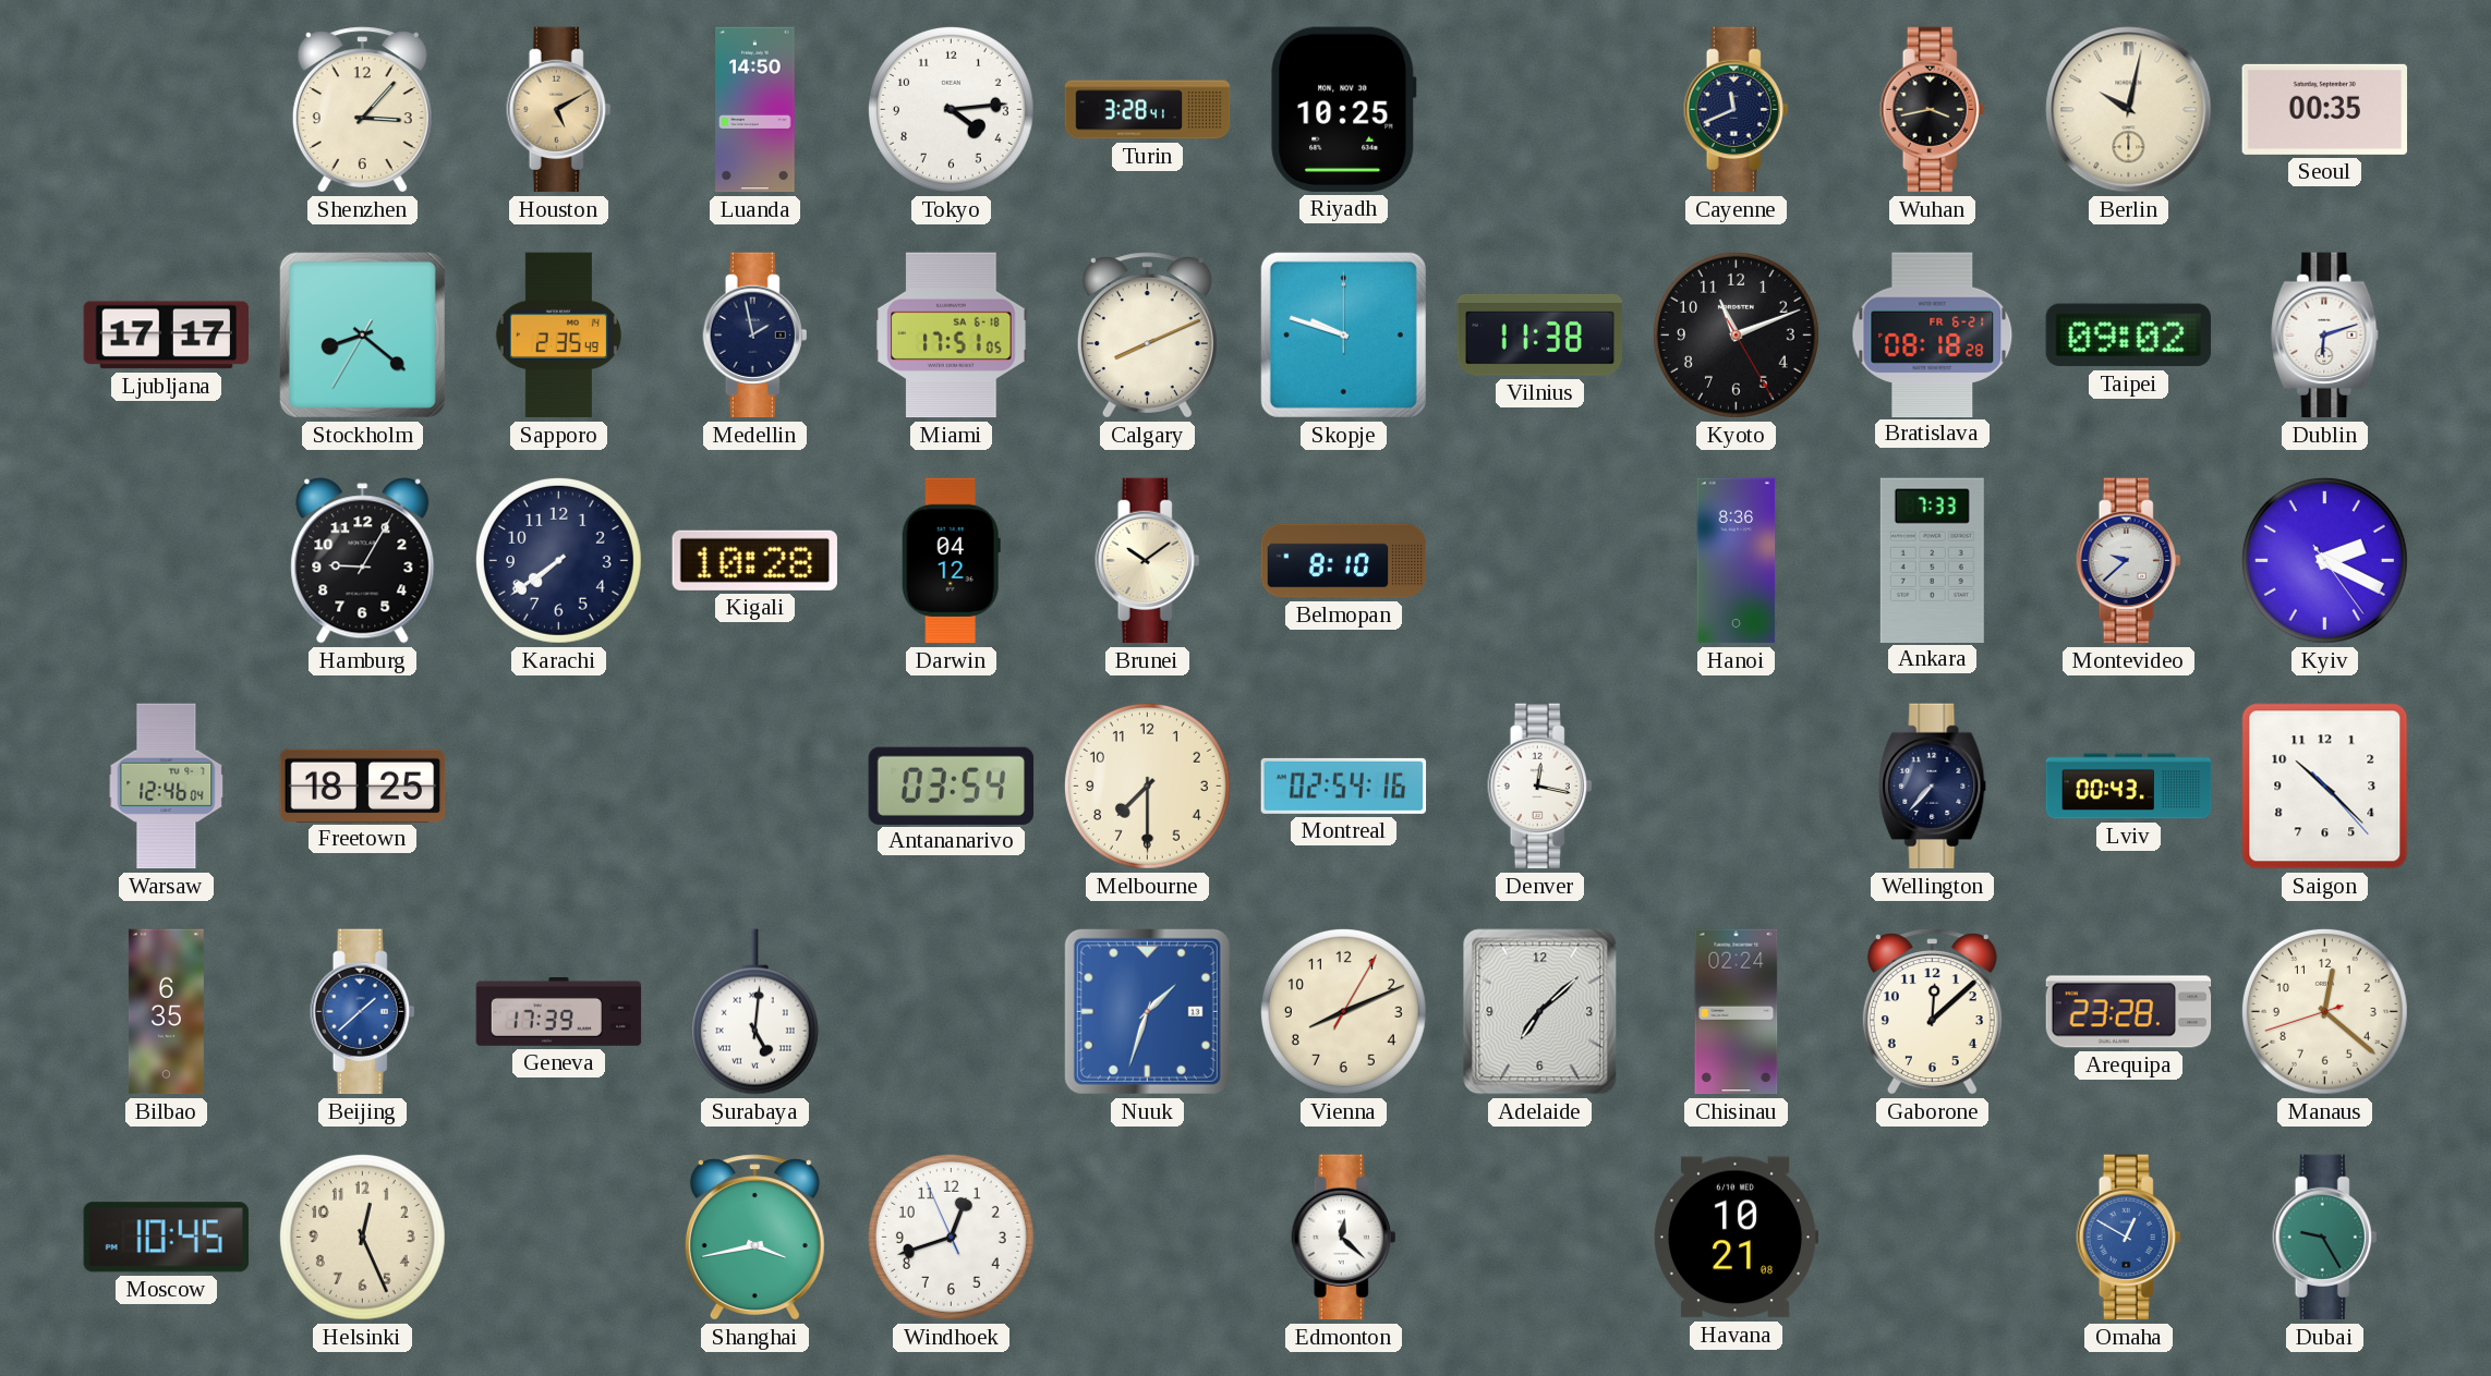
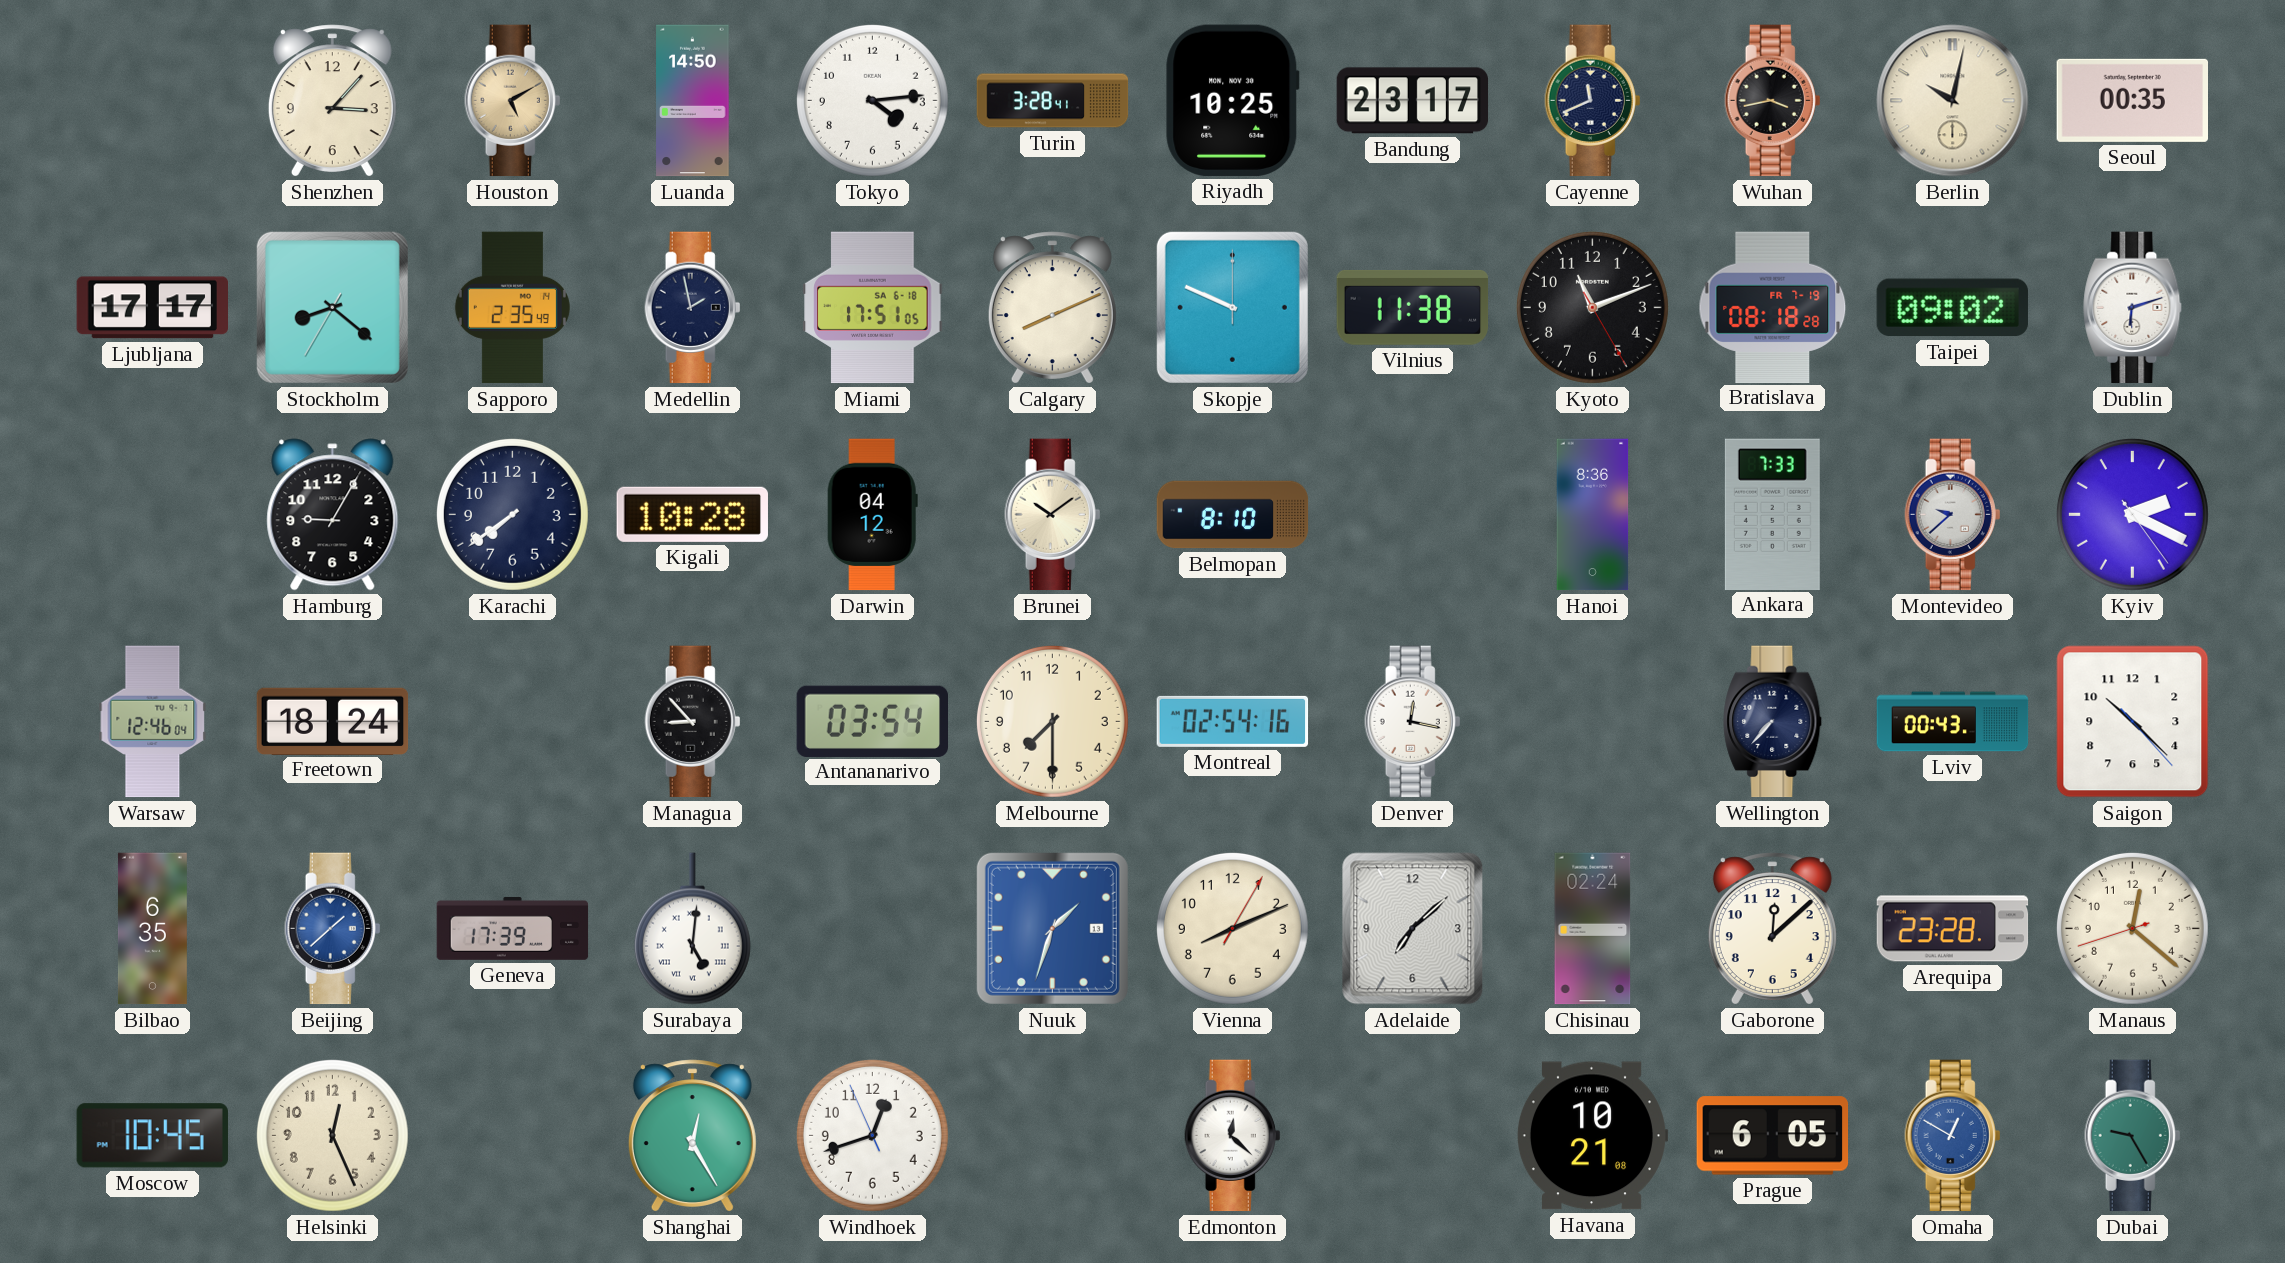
Bandung: none -> 23:17 (1413, 101)
Skopje: 9:48 -> 9:49 (1232, 307)
Bratislava date: FR 6-21 -> FR 7-19 (1773, 307)
Freetown: 18:25 -> 18:24 (333, 721)
Managua: none -> 8:53 (693, 722)
Shanghai: 3:43 -> 12:25 (692, 1136)
Prague: none -> 6:05 (1773, 1136)
